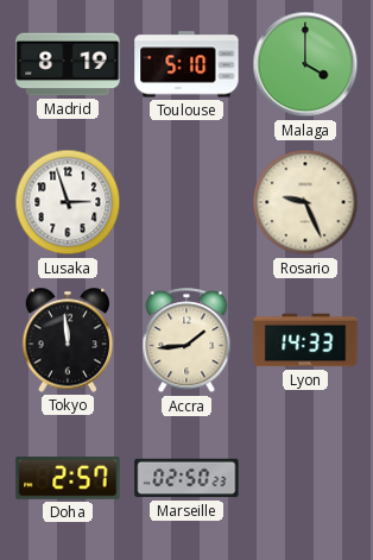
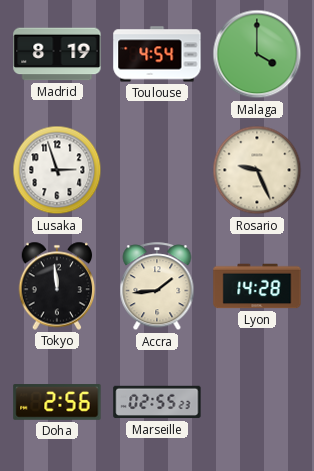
Toulouse: 5:10 -> 4:54 (157, 54)
Lyon: 14:33 -> 14:28 (257, 286)
Doha: 2:57 -> 2:56 (57, 402)
Marseille: 02:50 -> 02:55 (157, 402)
